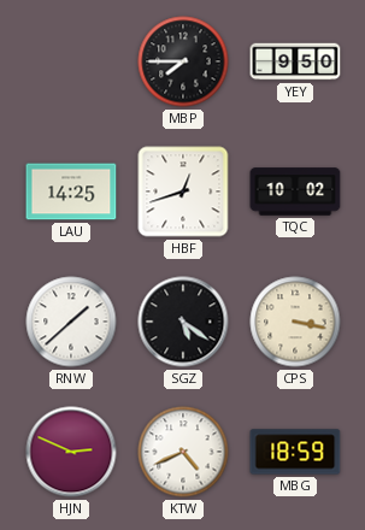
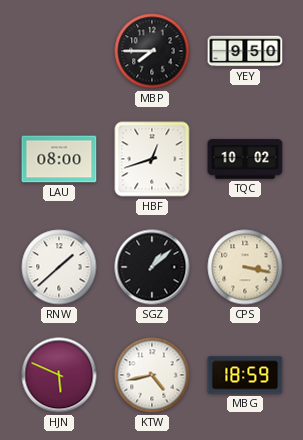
LAU: 14:25 -> 08:00 (59, 159)
SGZ: 5:21 -> 1:08 (152, 267)
HJN: 2:49 -> 5:49 (59, 375)
KTW: 4:41 -> 4:43 (152, 375)
